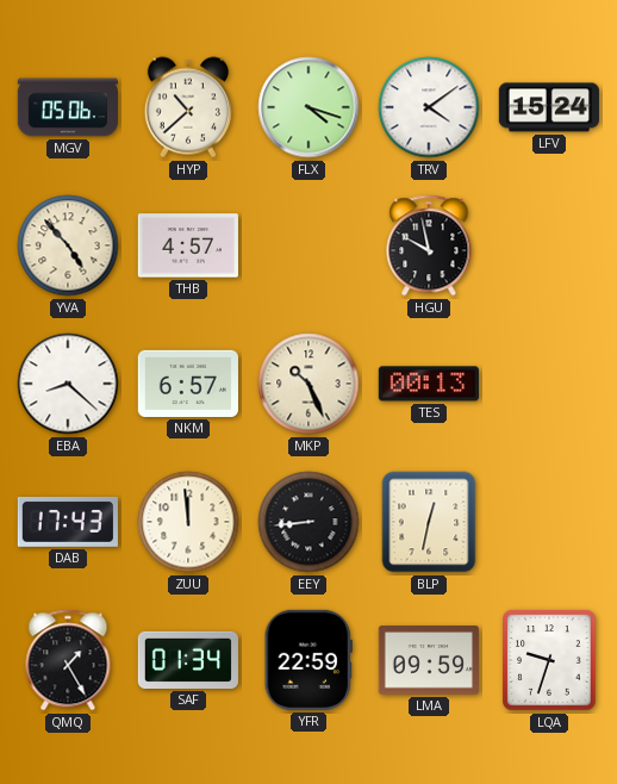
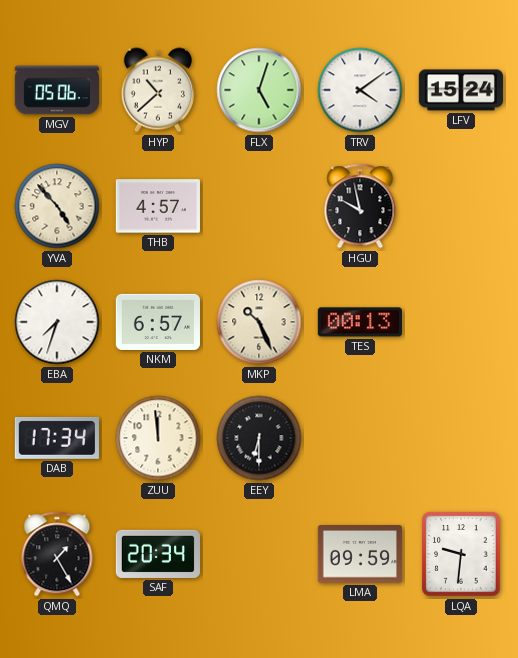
FLX: 4:18 -> 5:03 (259, 90)
EBA: 8:22 -> 7:33 (57, 322)
DAB: 17:43 -> 17:34 (57, 438)
EEY: 8:44 -> 6:30 (259, 438)
BLP: 12:32 -> none (429, 522)
SAF: 01:34 -> 20:34 (157, 554)
YFR: 22:59 -> none (308, 660)
LQA: 9:33 -> 9:31 (461, 554)
